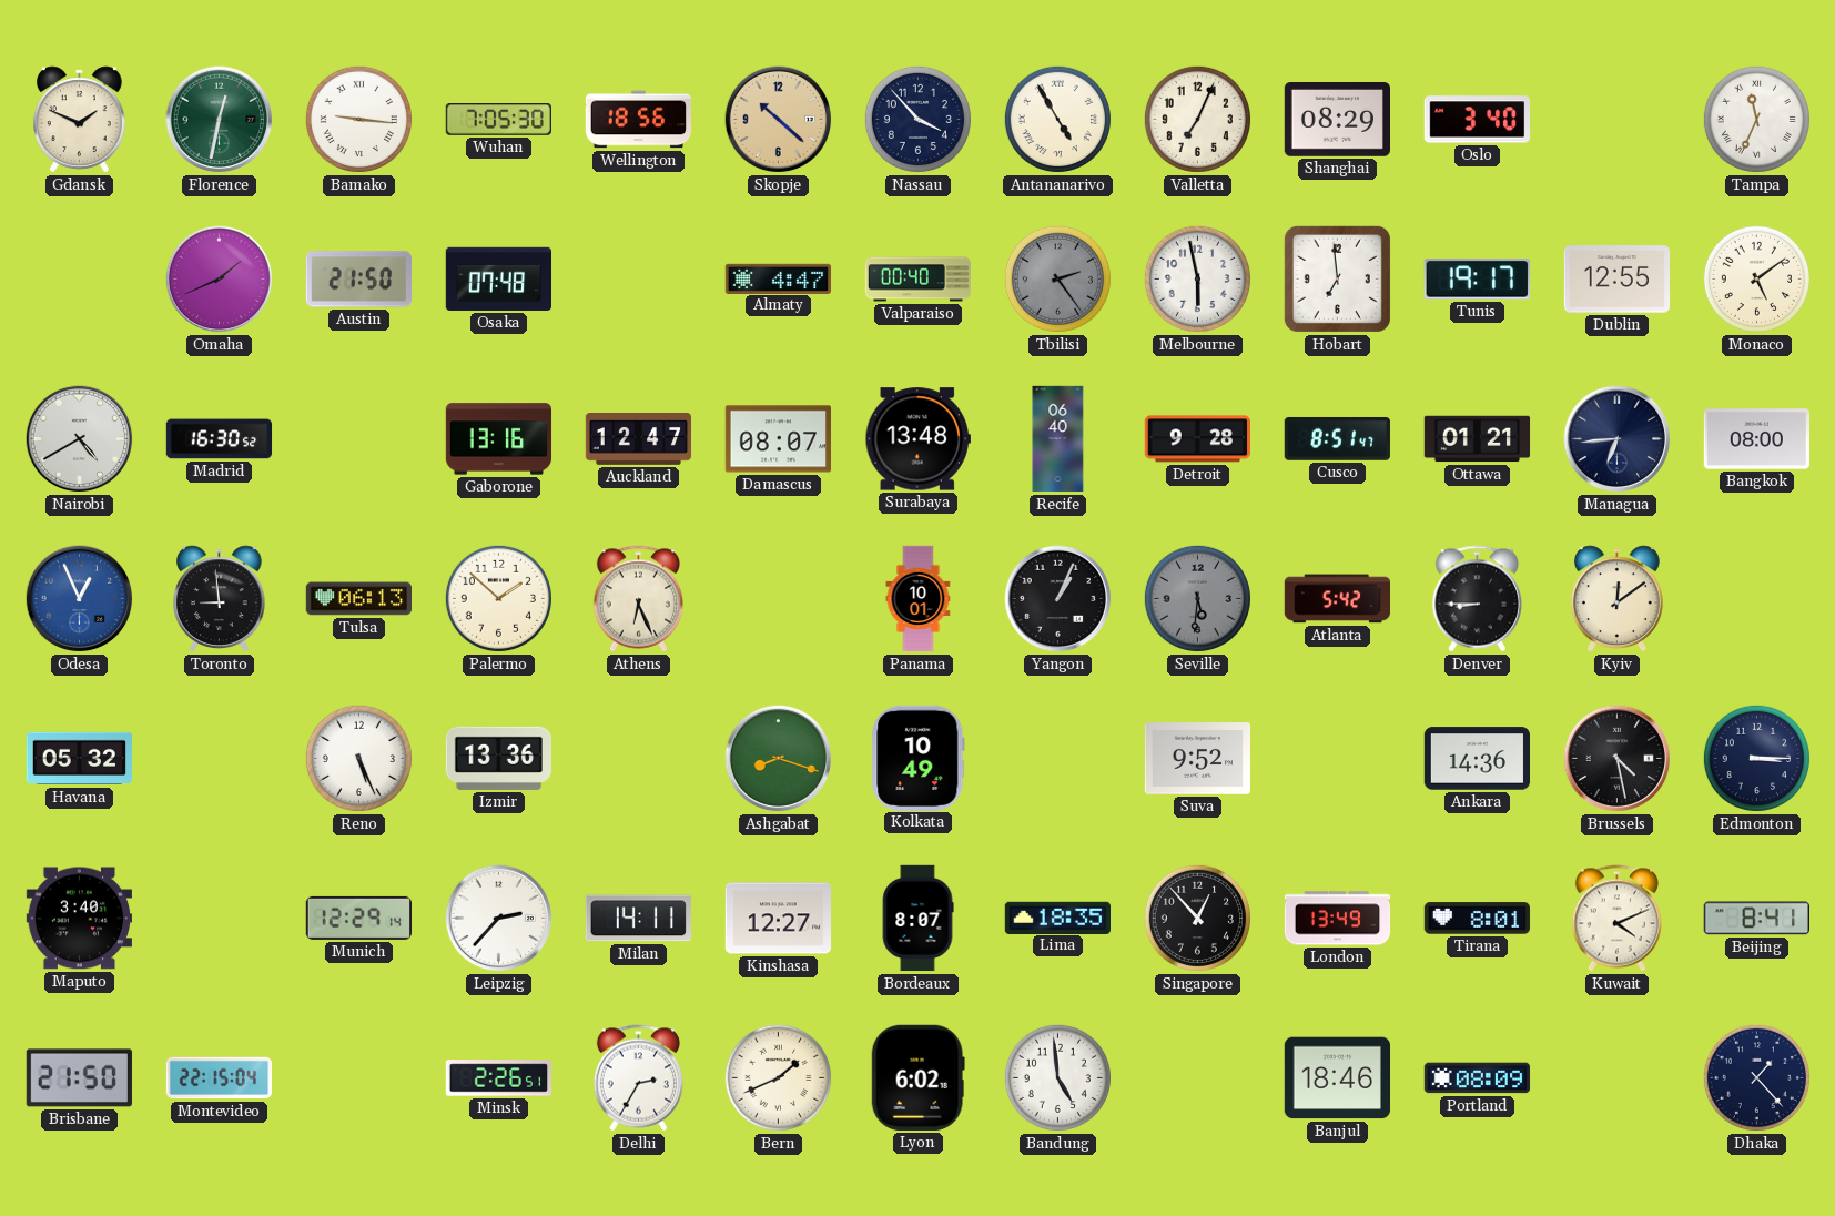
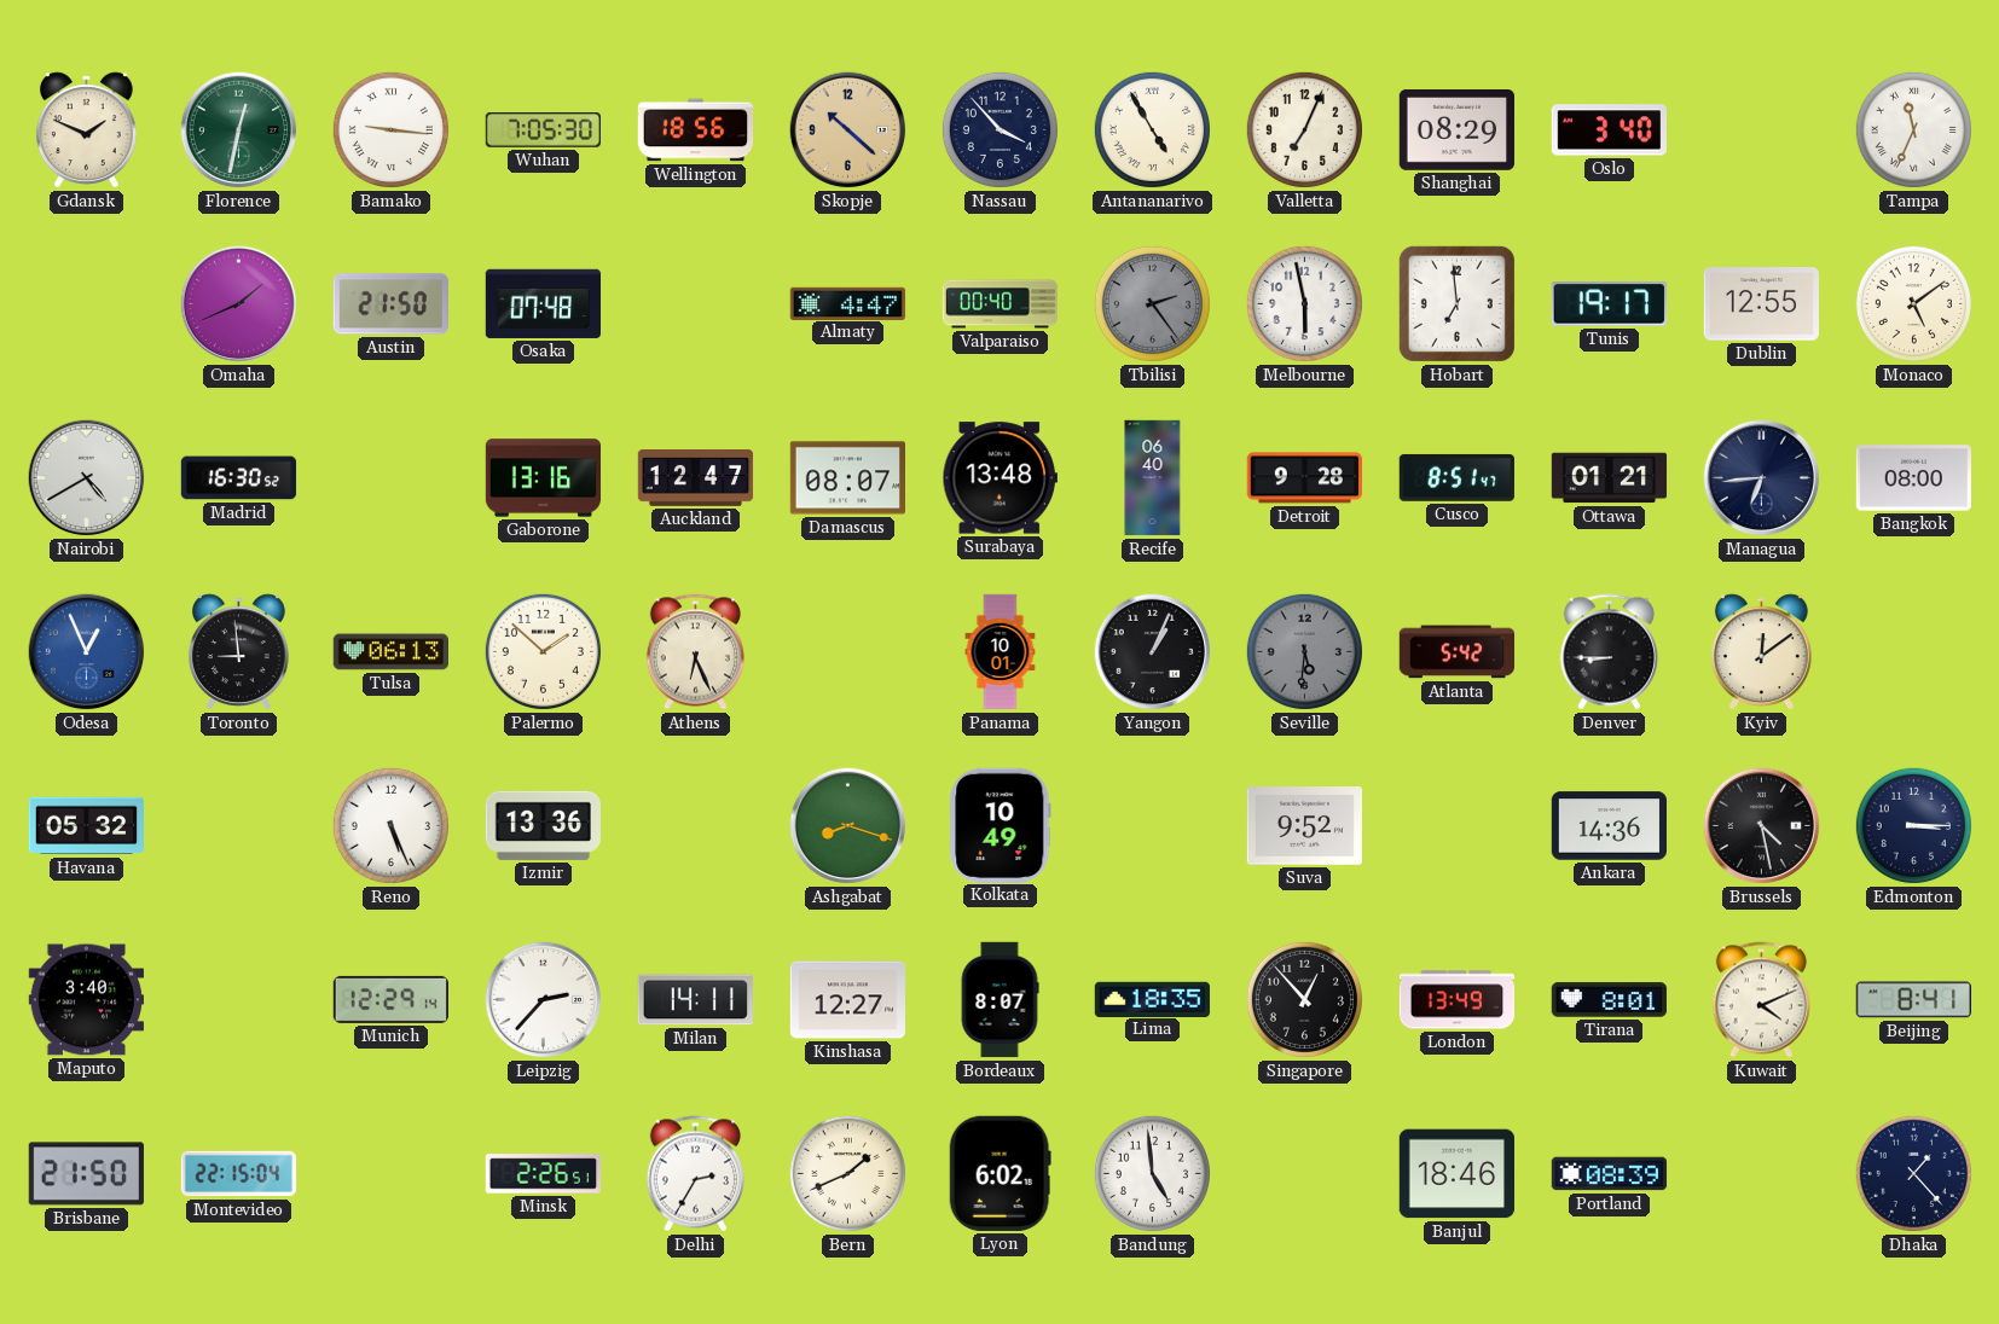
Portland: 08:09 -> 08:39 (1610, 1174)
